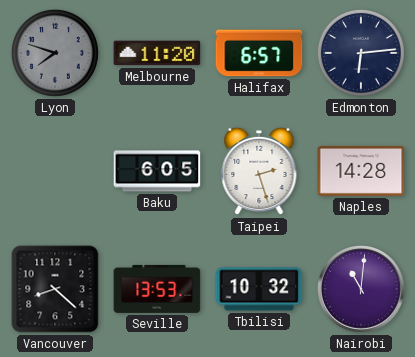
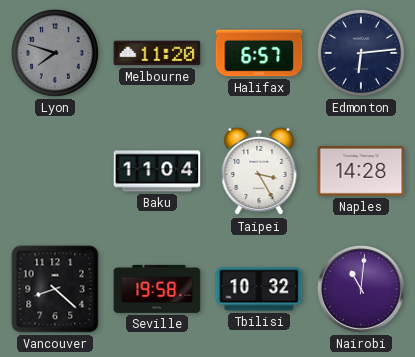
Baku: 6:05 -> 11:04 (157, 171)
Taipei: 2:27 -> 3:25 (259, 171)
Seville: 13:53 -> 19:58 (157, 289)
